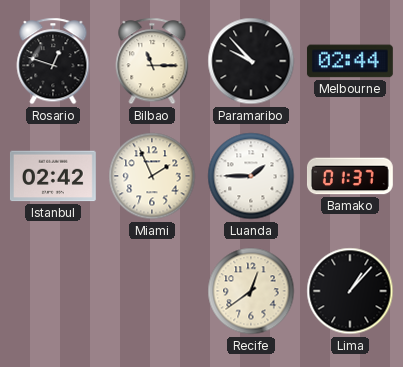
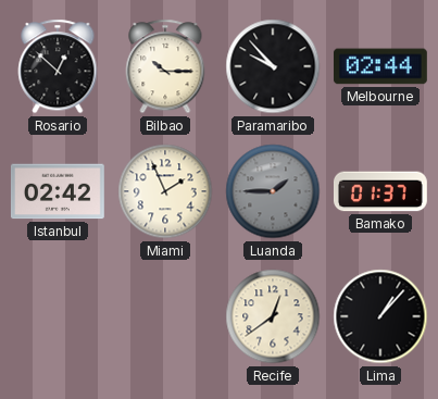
Rosario: 12:48 -> 12:52 (58, 66)
Bilbao: 11:15 -> 10:15 (165, 66)
Luanda dial: white -> grey (273, 191)
